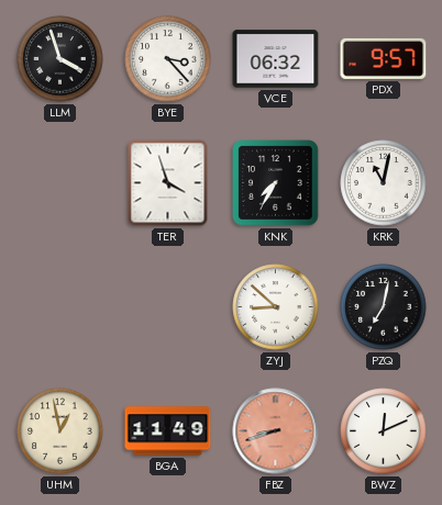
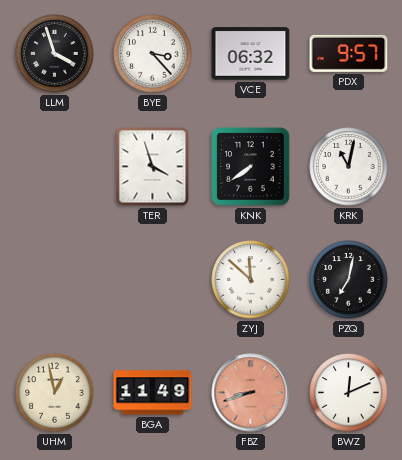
KNK: 7:35 -> 7:39 (251, 167)
ZYJ: 8:52 -> 11:52 (251, 280)
